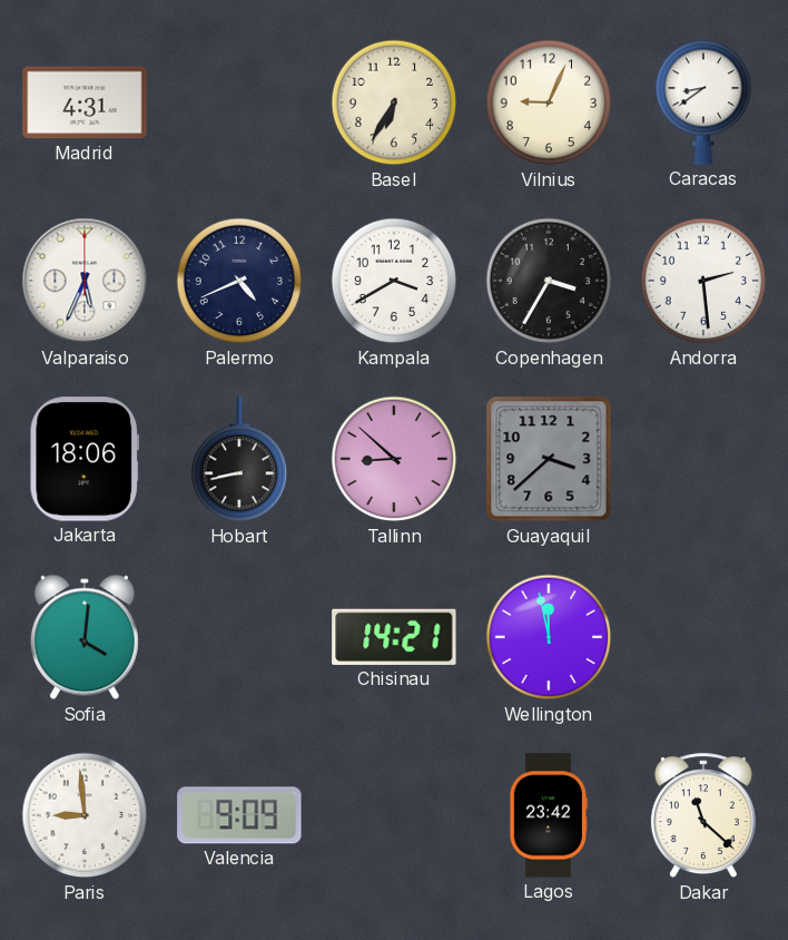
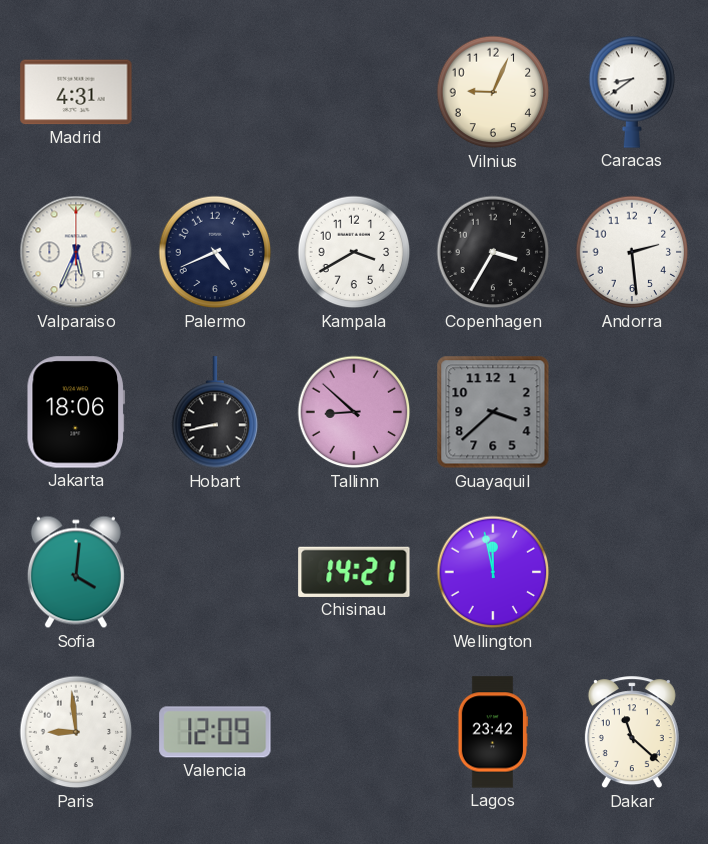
Basel: 6:35 -> none (394, 102)
Valencia: 9:09 -> 12:09 (215, 732)
